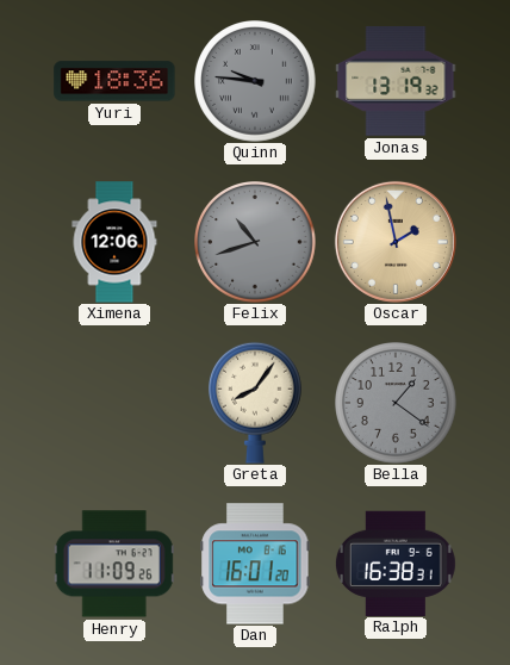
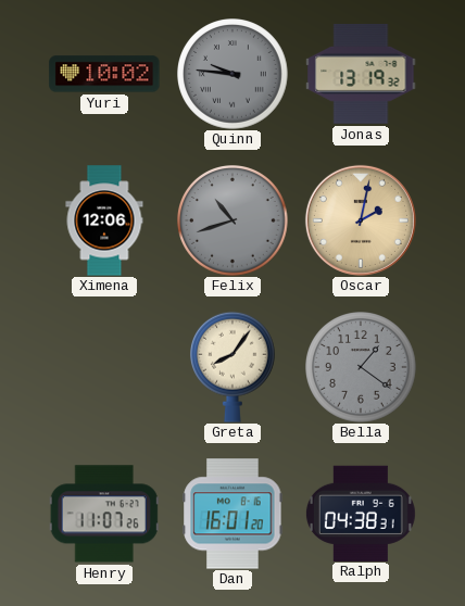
Yuri: 18:36 -> 10:02 (104, 74)
Oscar: 1:58 -> 2:02 (361, 220)
Henry: 11:09 -> 11:07 (104, 514)
Ralph: 16:38 -> 04:38 (361, 513)
